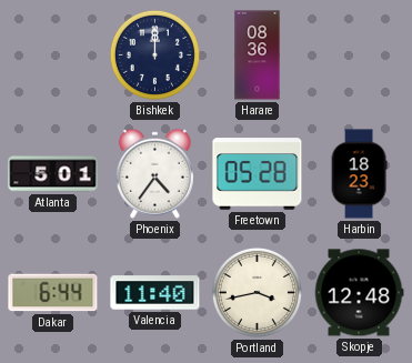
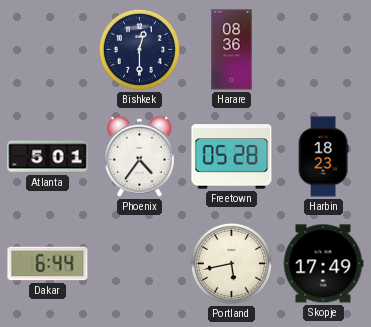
Bishkek: 12:00 -> 12:30 (139, 49)
Valencia: 11:40 -> none (155, 293)
Portland: 3:43 -> 5:43 (231, 263)
Skopje: 12:48 -> 17:49 (323, 264)
